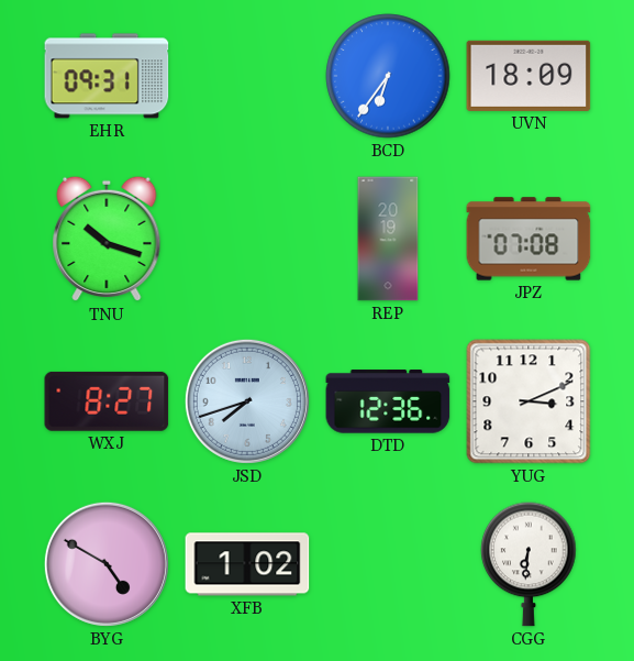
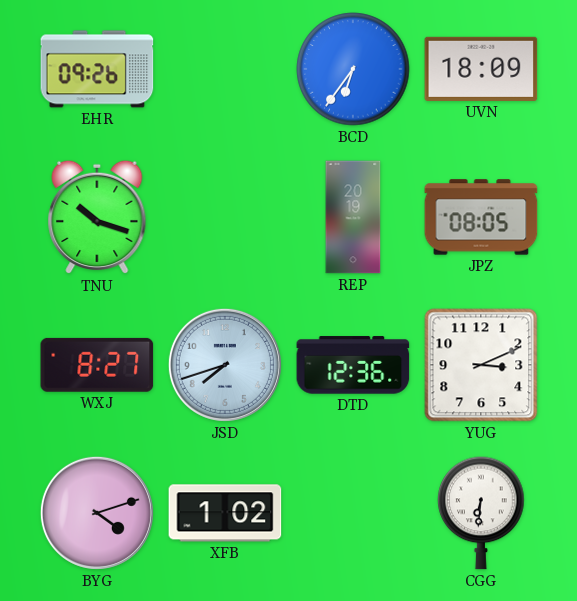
EHR: 09:31 -> 09:26 (97, 69)
JPZ: 07:08 -> 08:05 (481, 217)
BYG: 4:50 -> 4:12 (97, 513)
